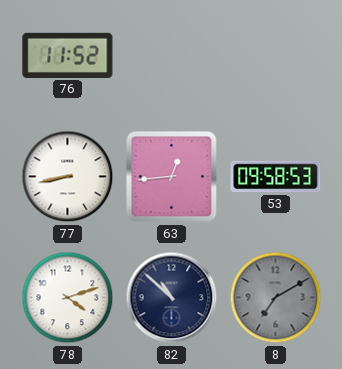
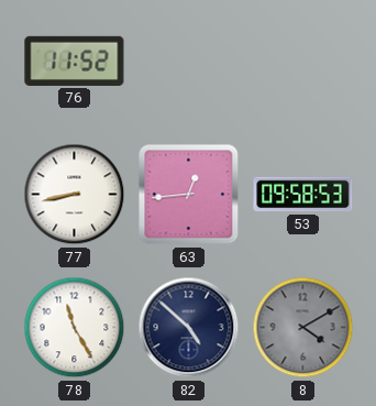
78: 4:12 -> 11:25 (75, 328)
82: 10:52 -> 4:52 (189, 328)
8: 7:10 -> 4:10 (303, 328)
